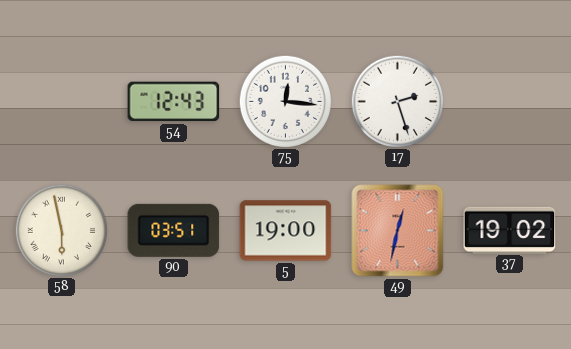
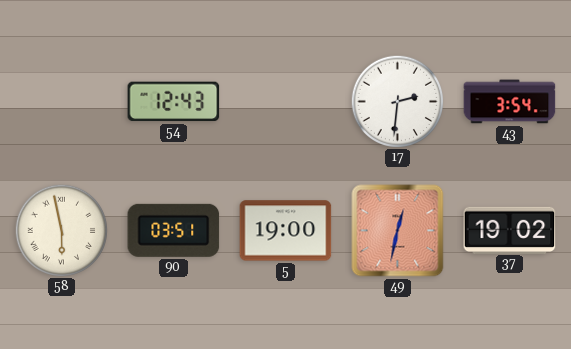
75: 12:16 -> none (285, 101)
17: 2:27 -> 2:31 (397, 101)
43: none -> 3:54 (510, 102)
